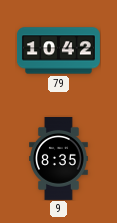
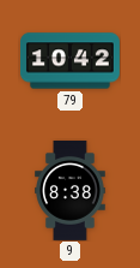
9: 8:35 -> 8:38 (71, 190)
